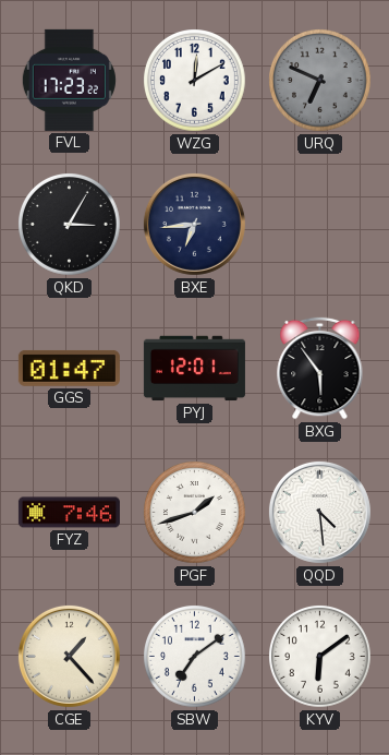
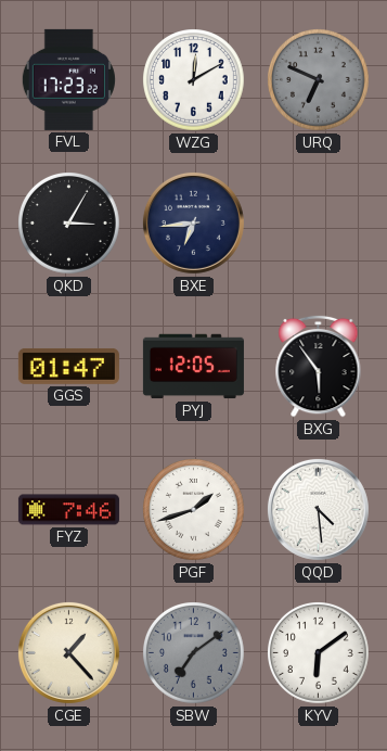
PYJ: 12:01 -> 12:05 (193, 367)
SBW dial: white -> grey (194, 653)
